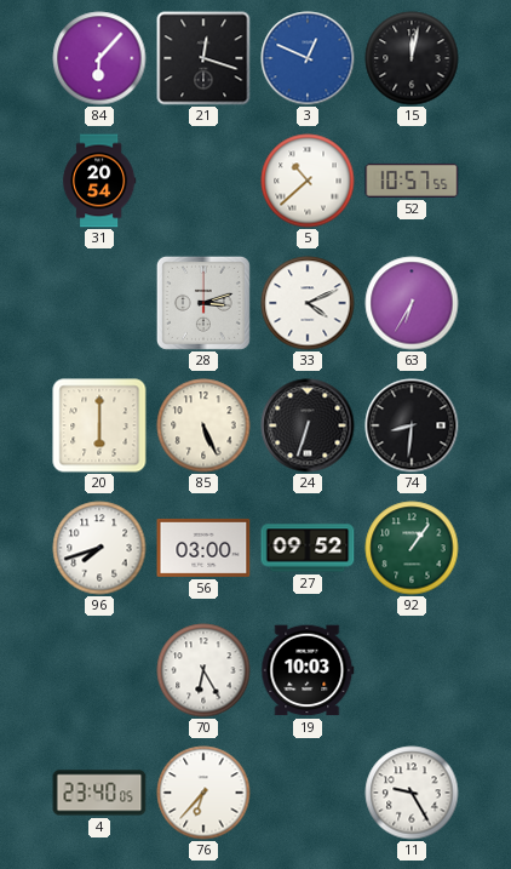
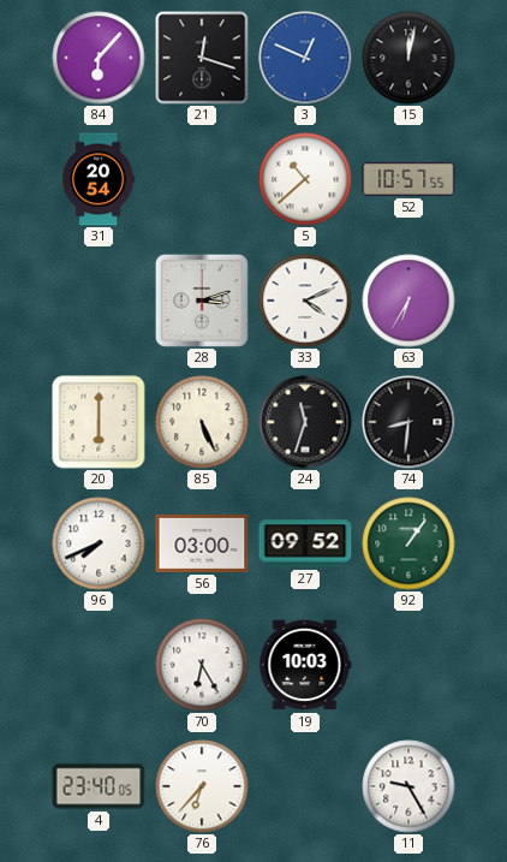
24: 6:33 -> 11:33 (305, 422)
96: 7:42 -> 7:41 (99, 543)
